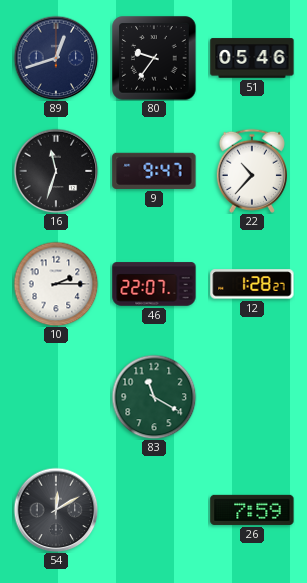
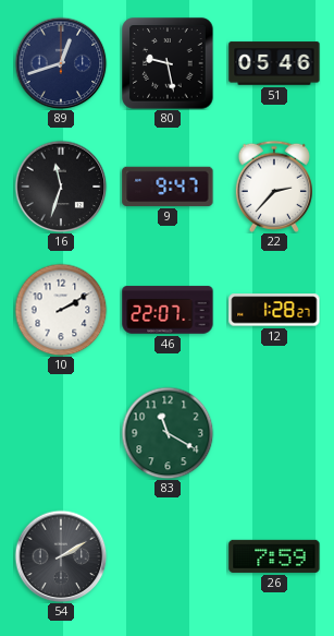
80: 9:36 -> 9:28 (168, 63)
22: 10:37 -> 2:37 (274, 187)
10: 2:15 -> 2:10 (61, 310)
54: 12:10 -> 2:10 (61, 556)
